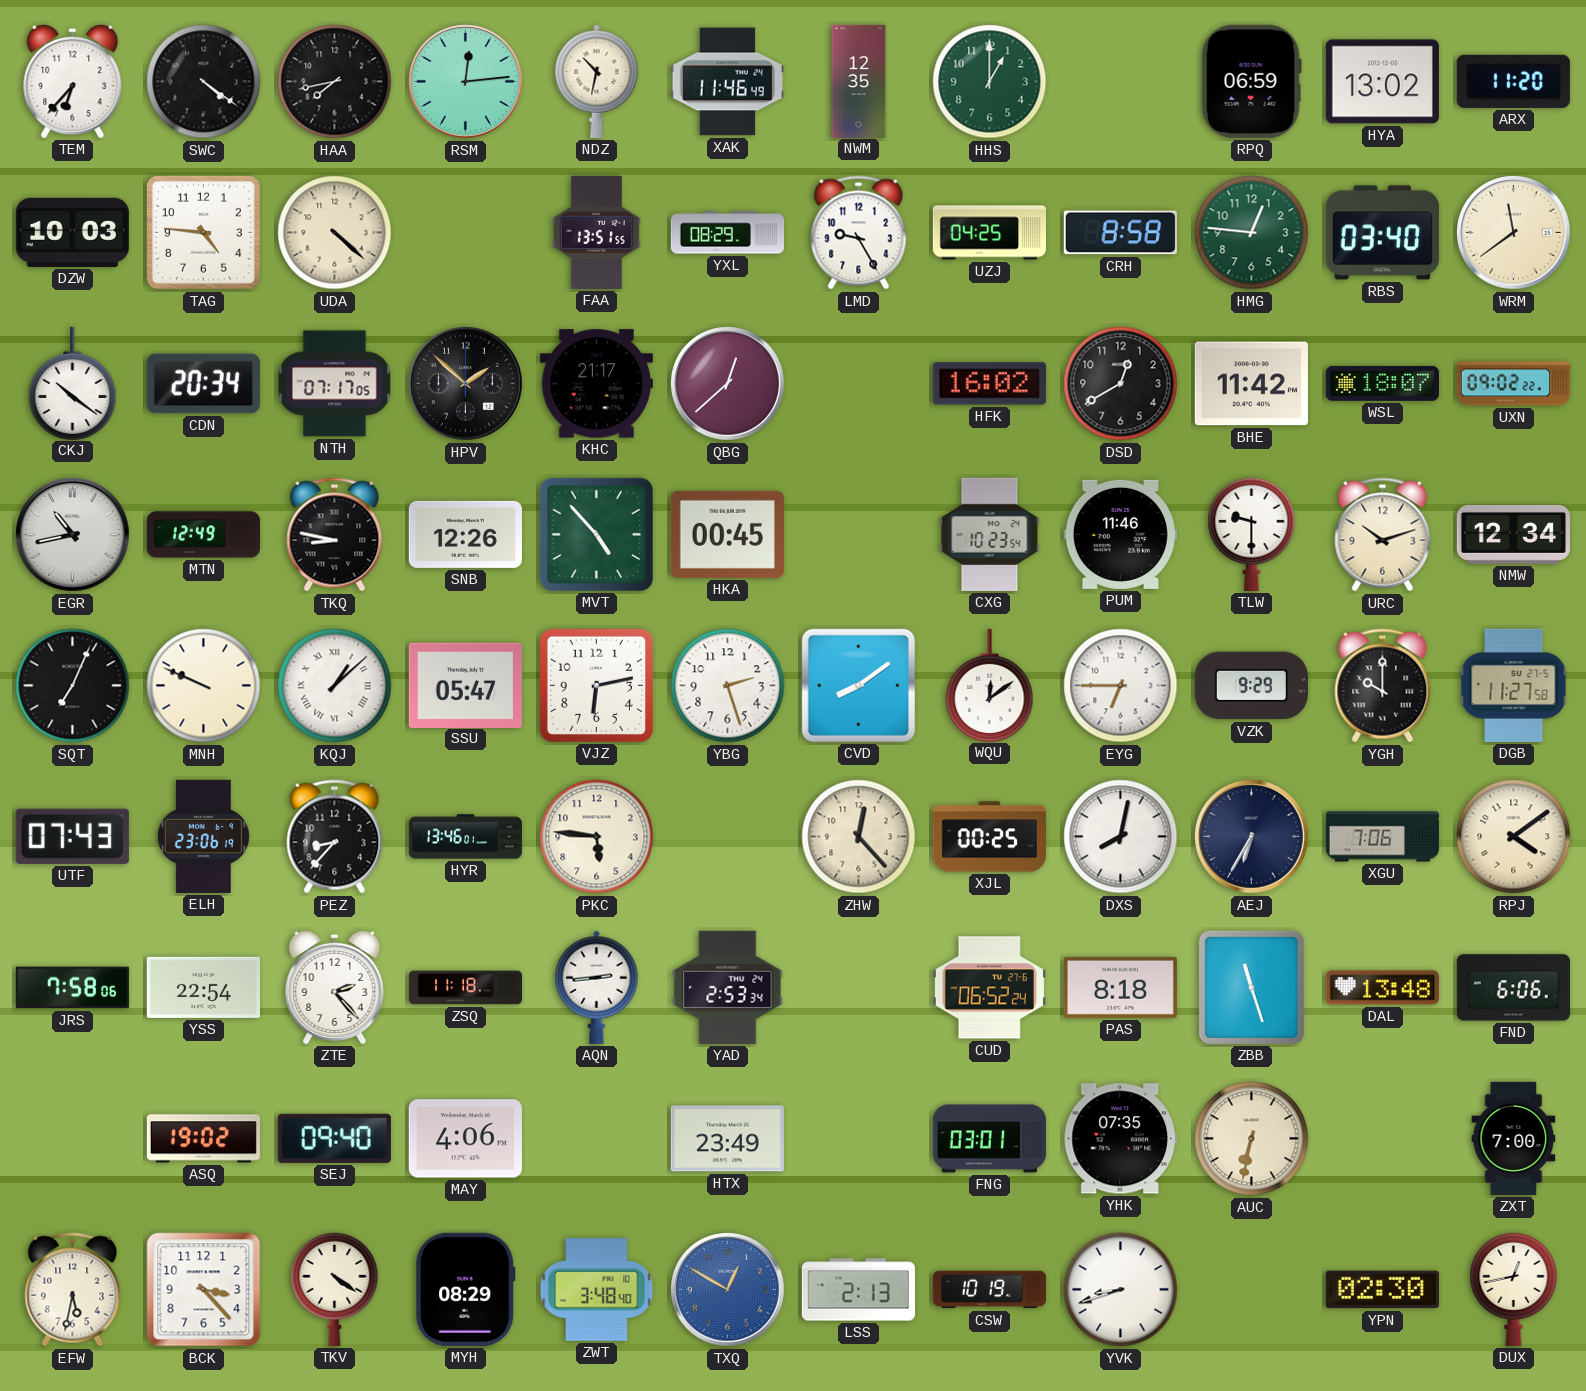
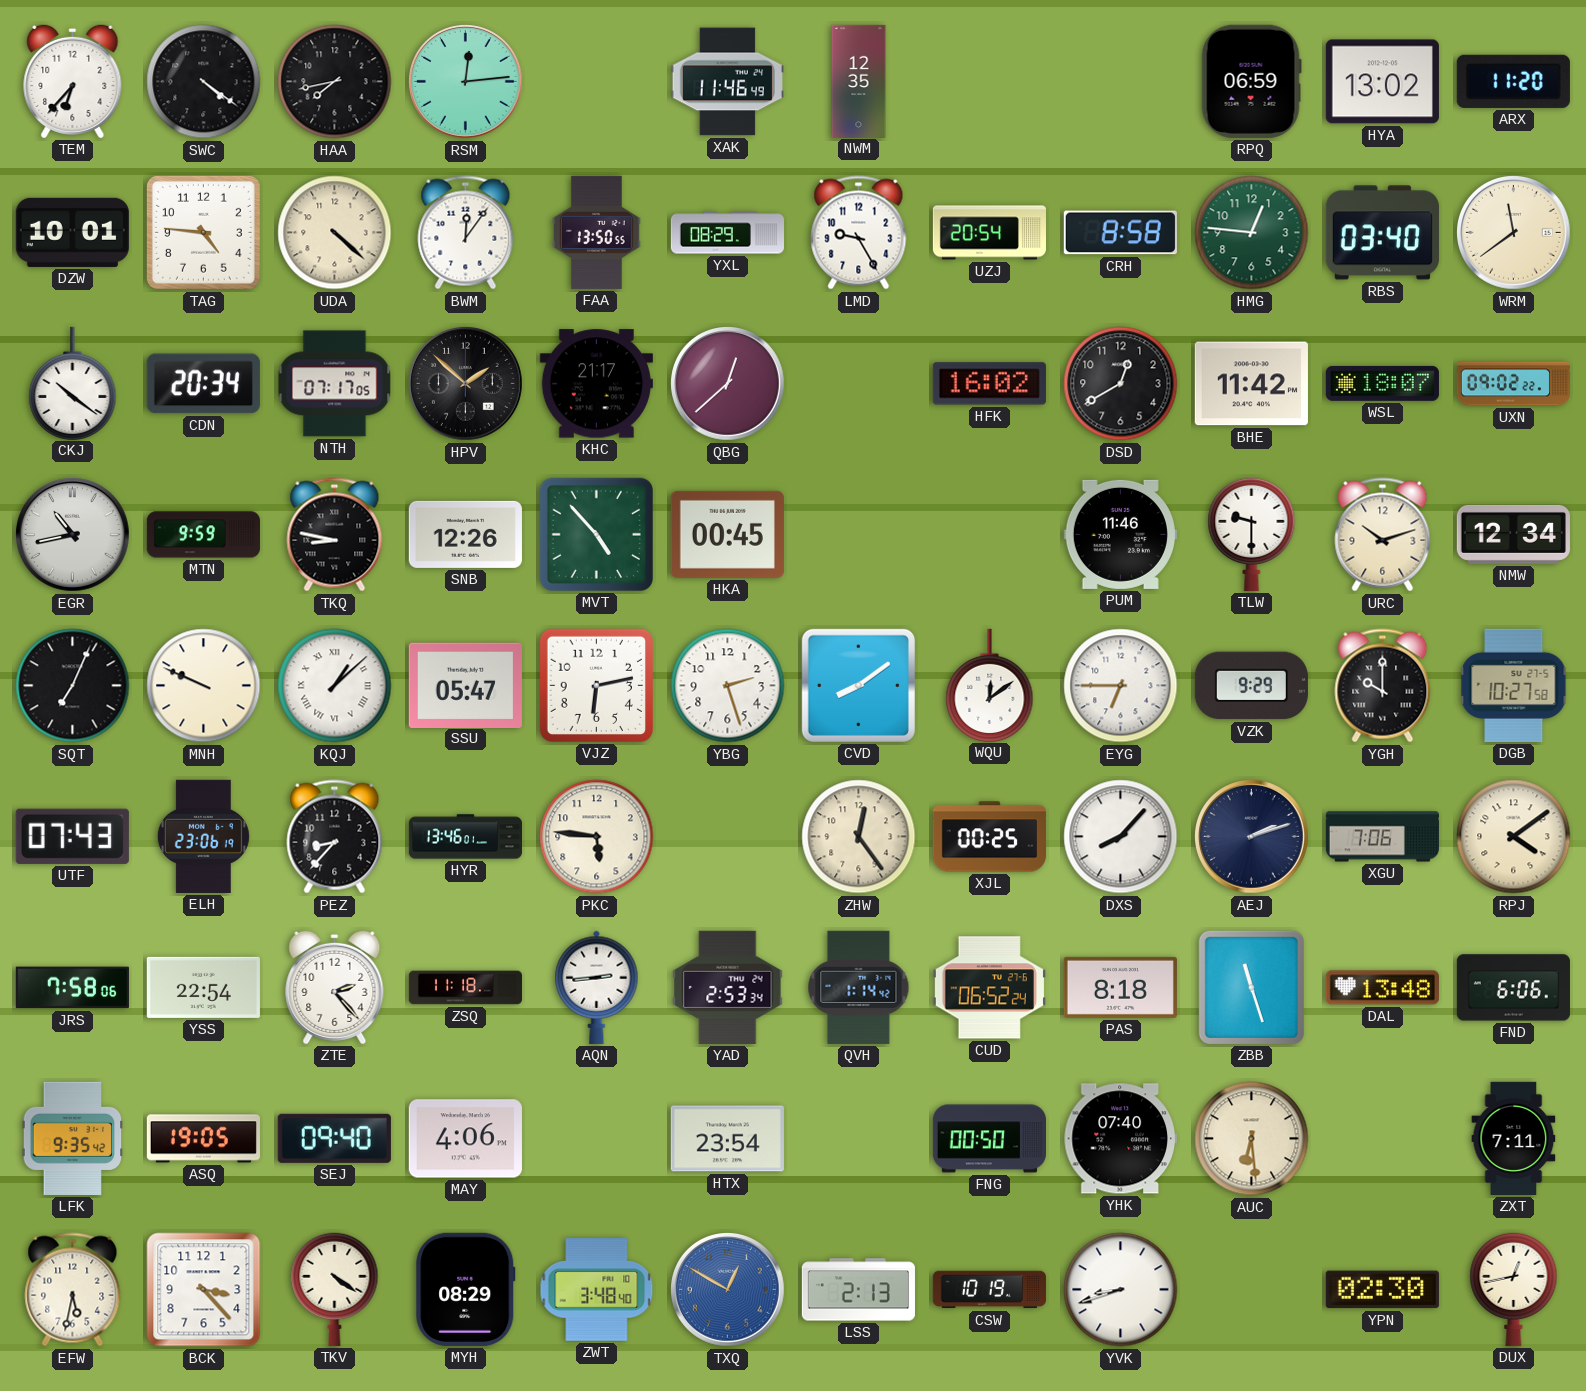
NDZ: 10:32 -> none (597, 81)
HHS: 1:00 -> none (990, 82)
DZW: 10:03 -> 10:01 (72, 232)
BWM: none -> 12:06 (466, 233)
FAA: 13:51 -> 13:50 (597, 232)
UZJ: 04:25 -> 20:54 (989, 233)
MTN: 12:49 -> 9:59 (203, 535)
CXG: 10:23 -> none (990, 534)
DGB: 11:27 -> 10:27 (1514, 685)
ZHW: 12:23 -> 12:24 (859, 837)
DXS: 8:02 -> 8:07 (1121, 837)
AEJ: 6:35 -> 2:12 (1252, 837)
QVH: none -> 1:14 (859, 987)
LFK: none -> 9:35 (73, 1138)
ASQ: 19:02 -> 19:05 (203, 1139)
HTX: 23:49 -> 23:54 (727, 1139)
FNG: 03:01 -> 00:50 (989, 1139)
YHK: 07:35 -> 07:40 (1120, 1139)
AUC: 6:32 -> 6:29 (1252, 1139)
ZXT: 7:00 -> 7:11 (1514, 1138)
